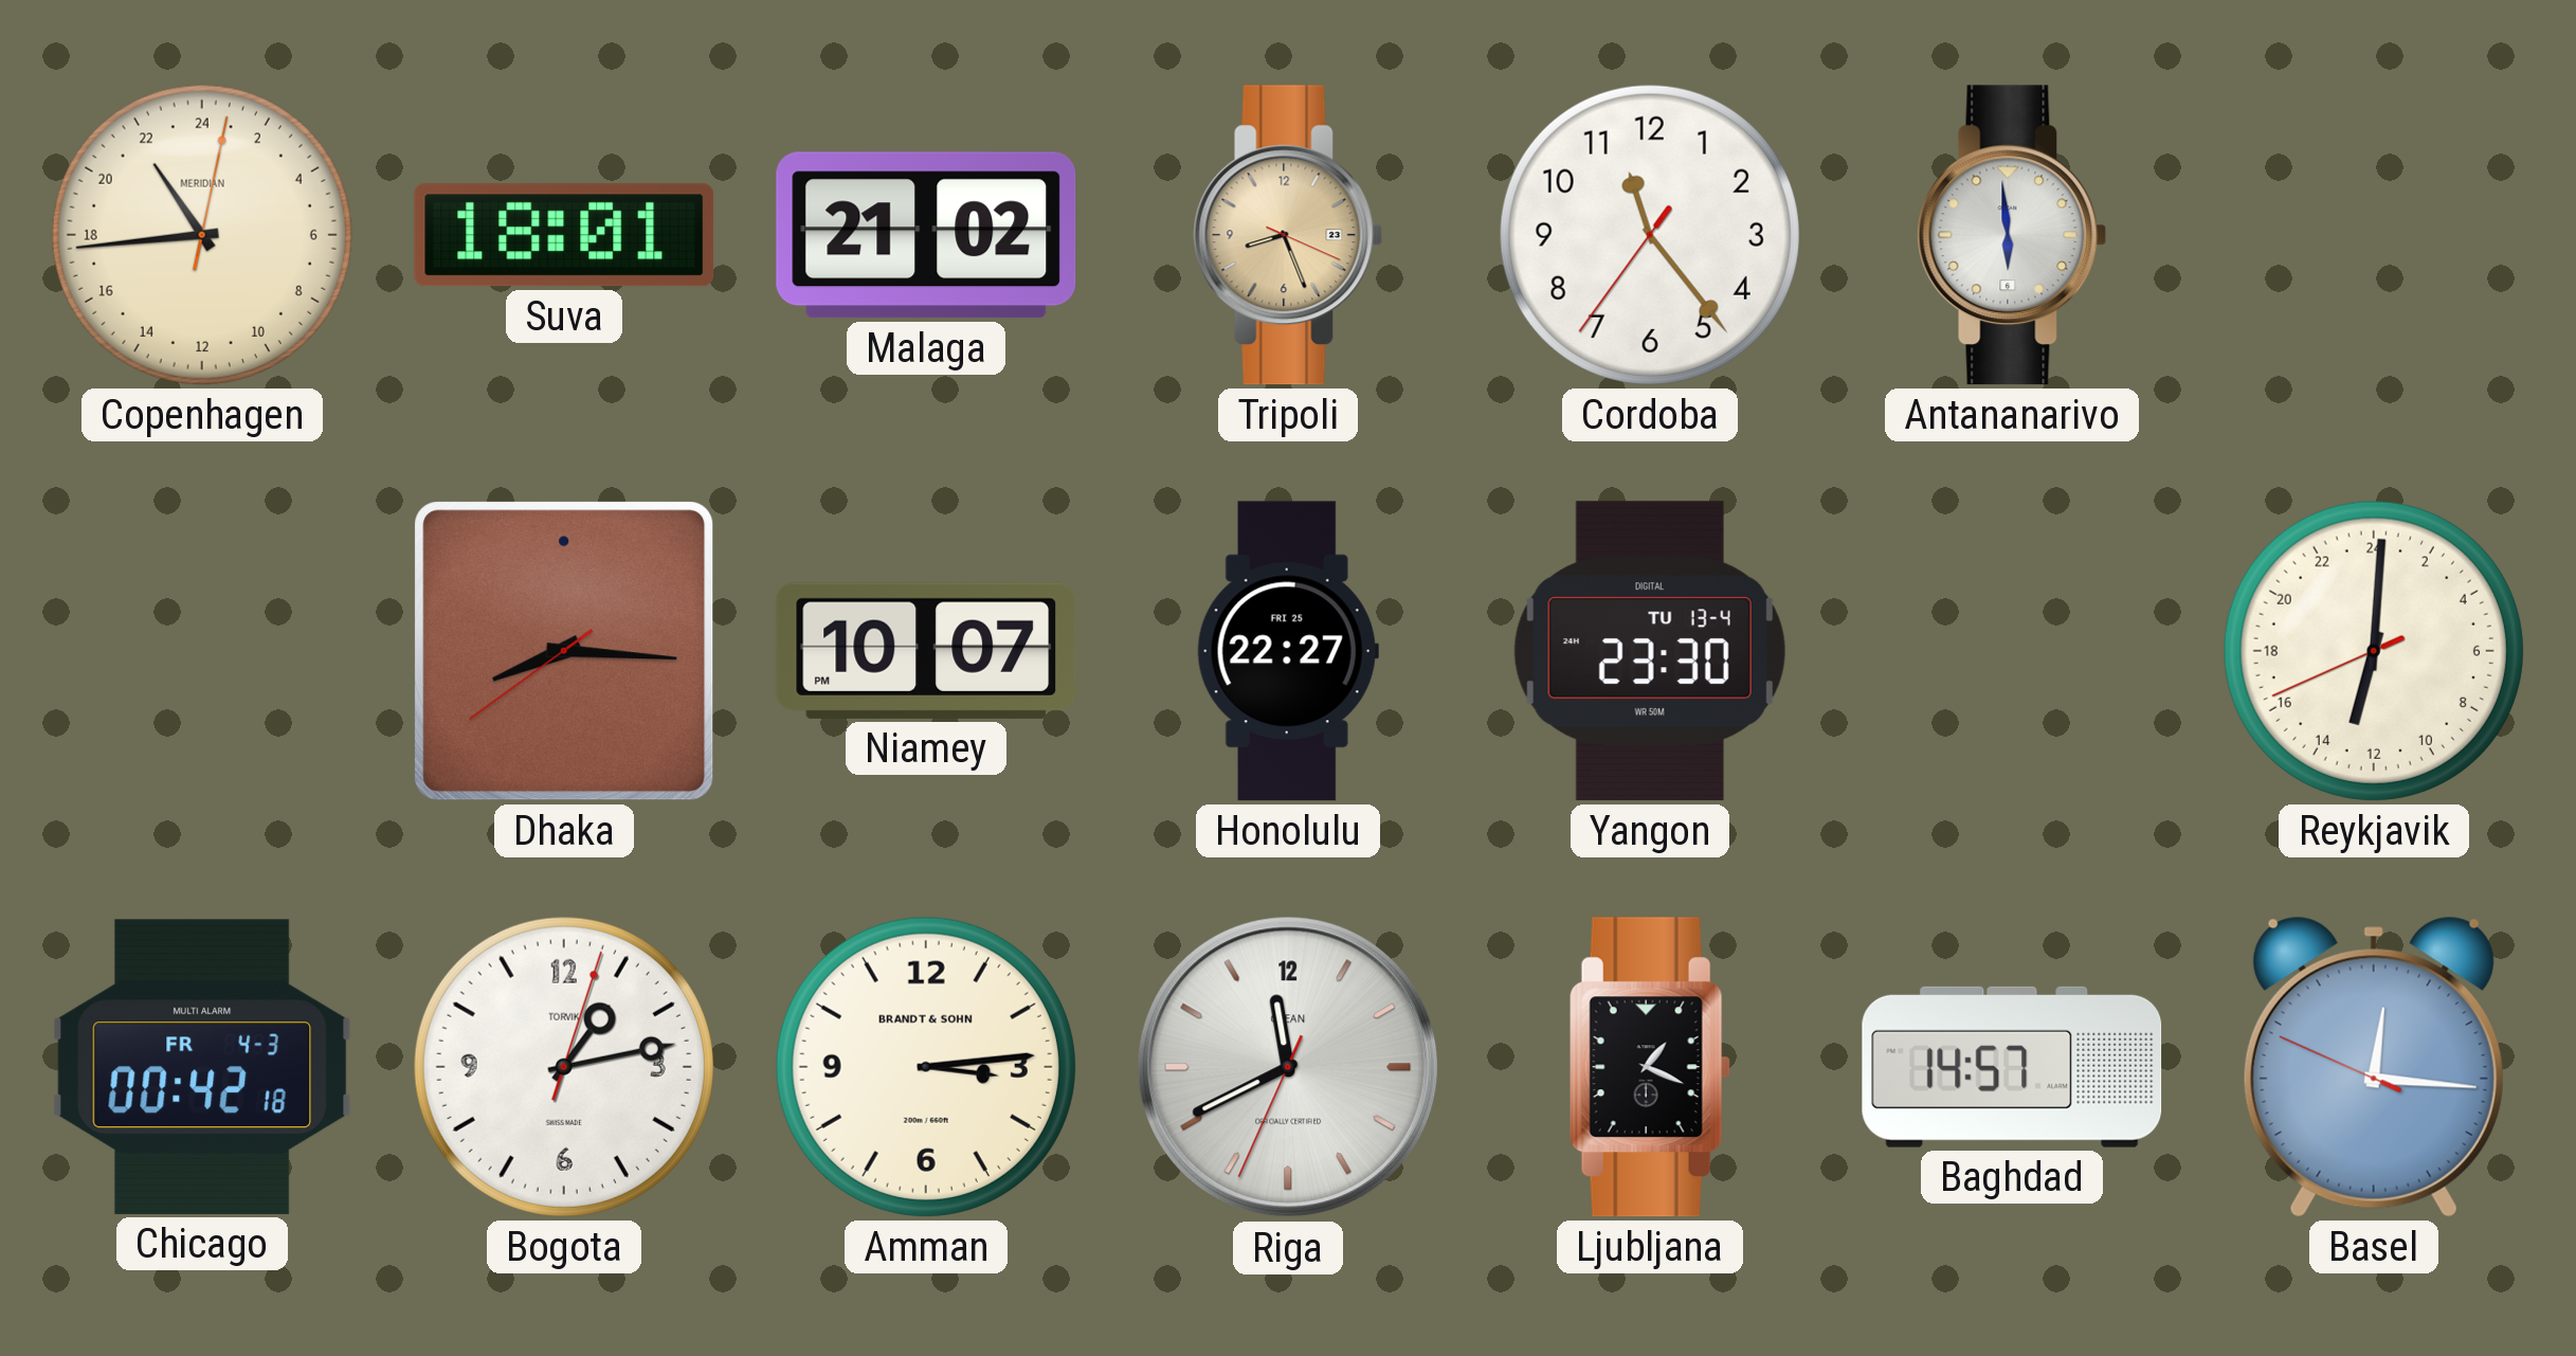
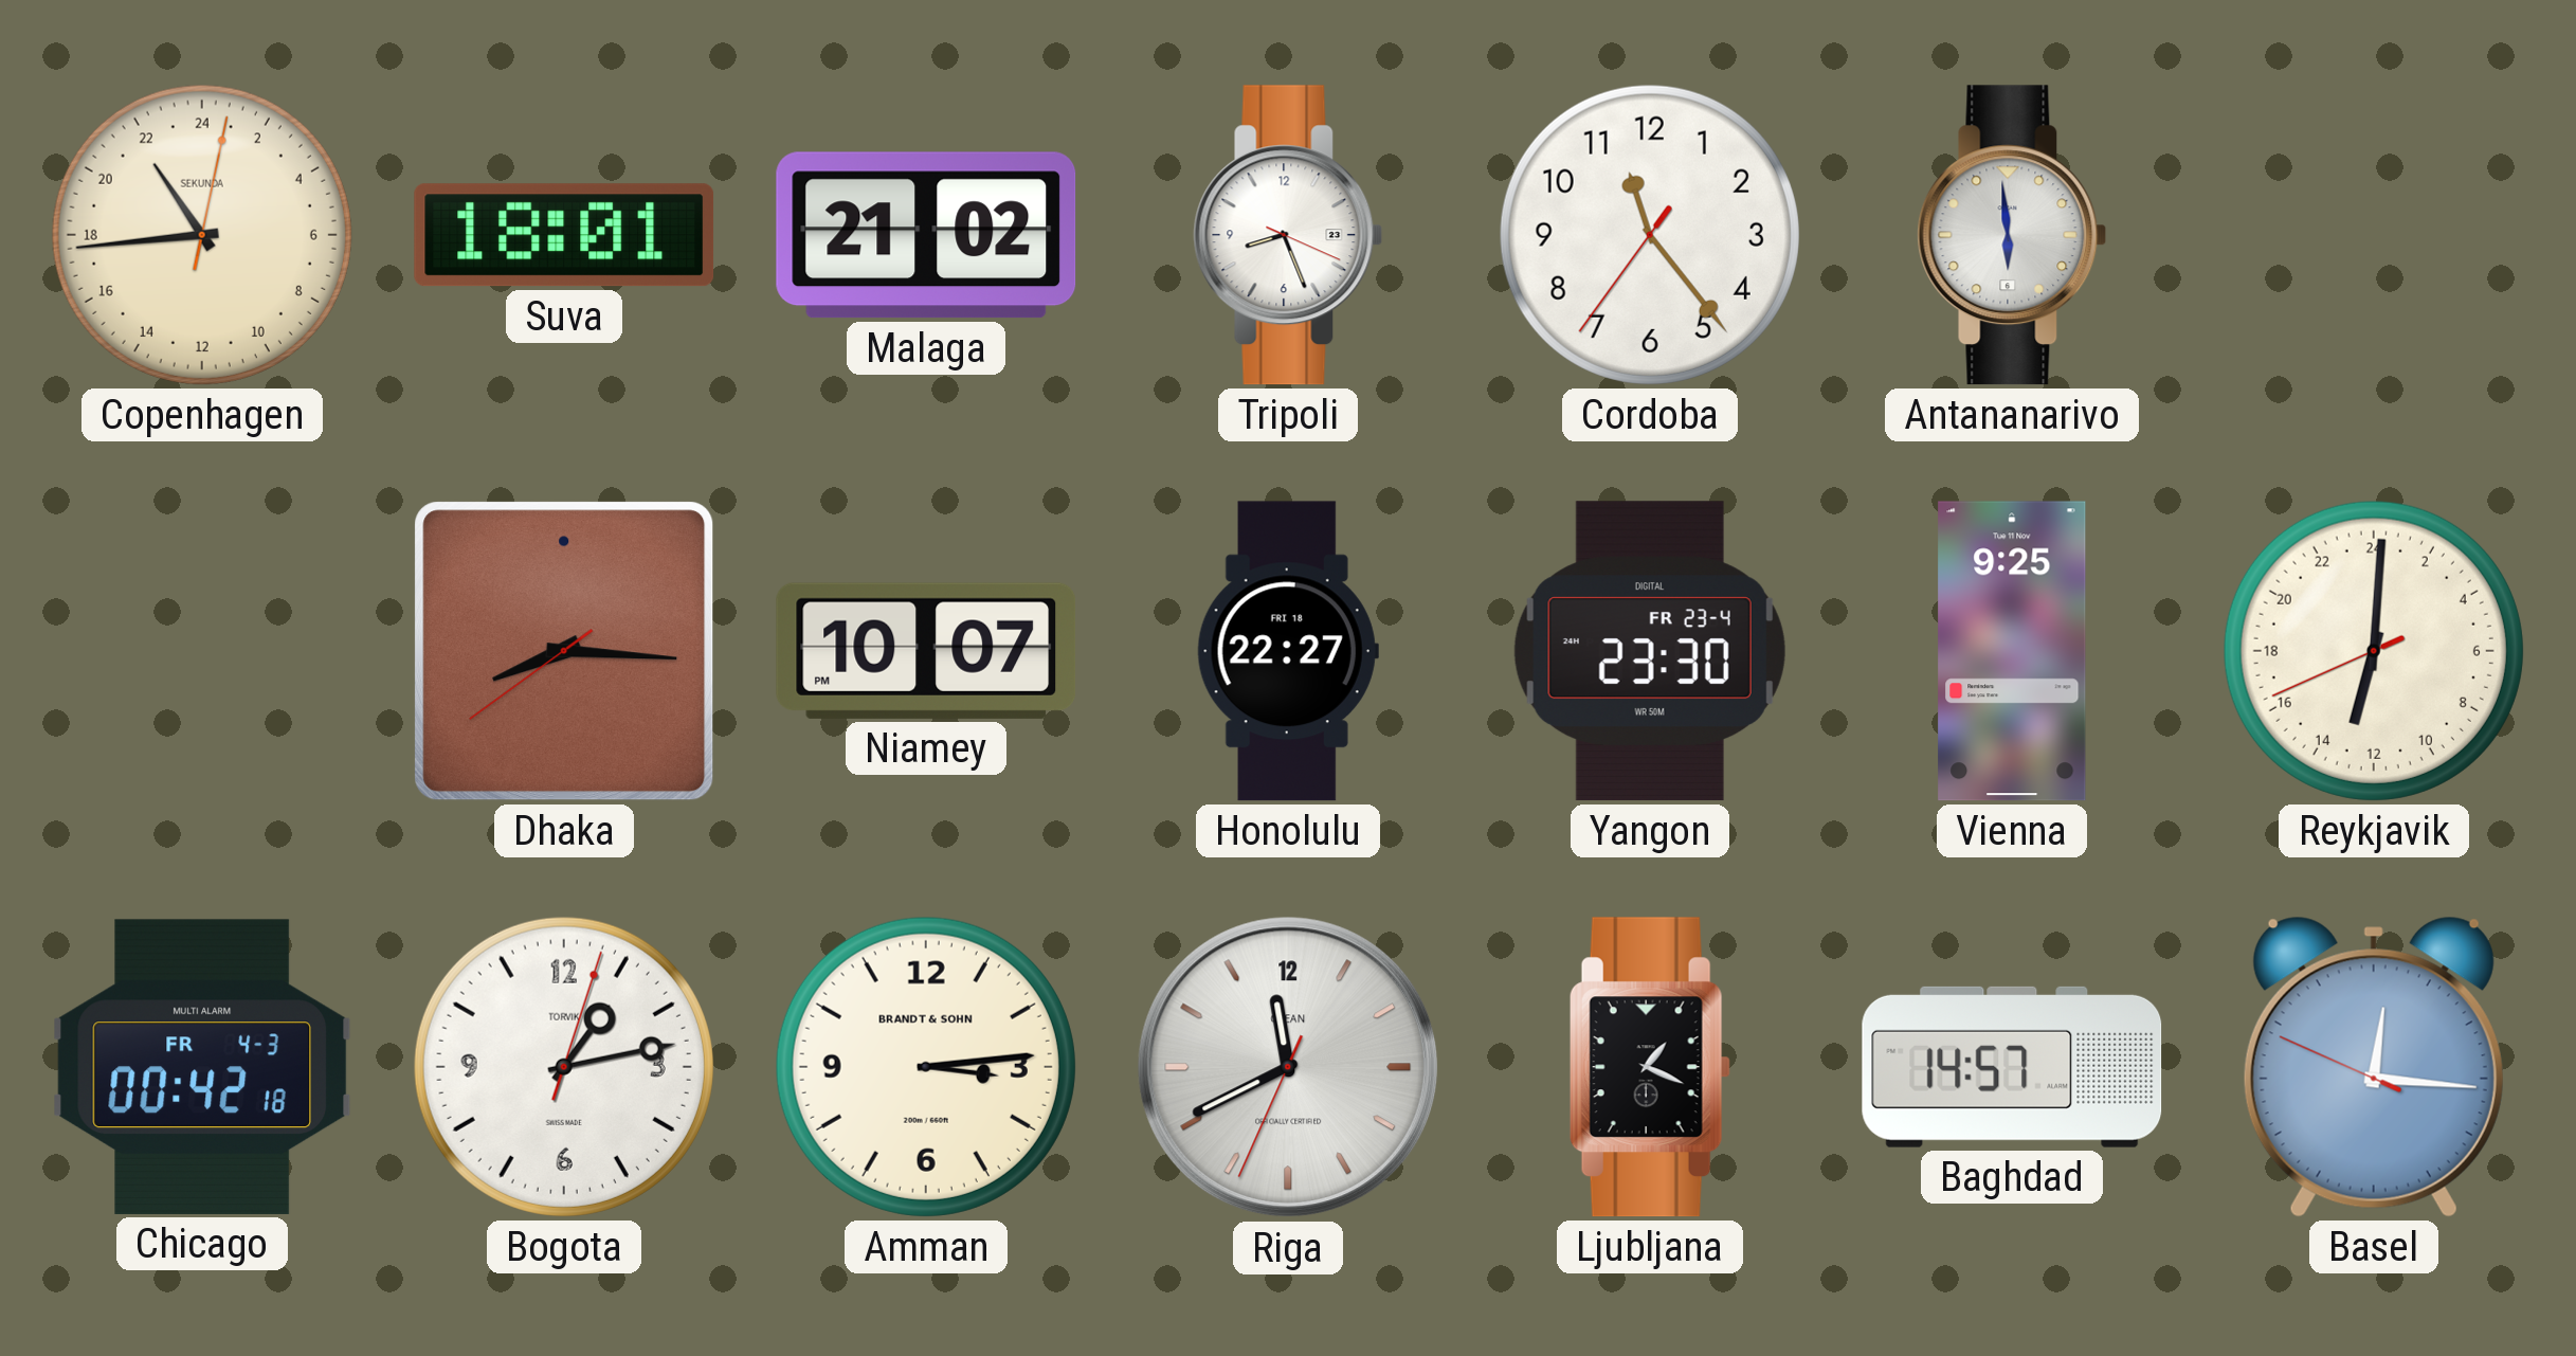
Copenhagen brand: MERIDIAN -> SEKUNDA (202, 235)
Tripoli dial: champagne -> white (1288, 235)
Honolulu date: FRI 25 -> FRI 18 (1288, 651)
Yangon date: TU 13-4 -> FR 23-4 (1650, 651)
Vienna: none -> 9:25 (2012, 651)
